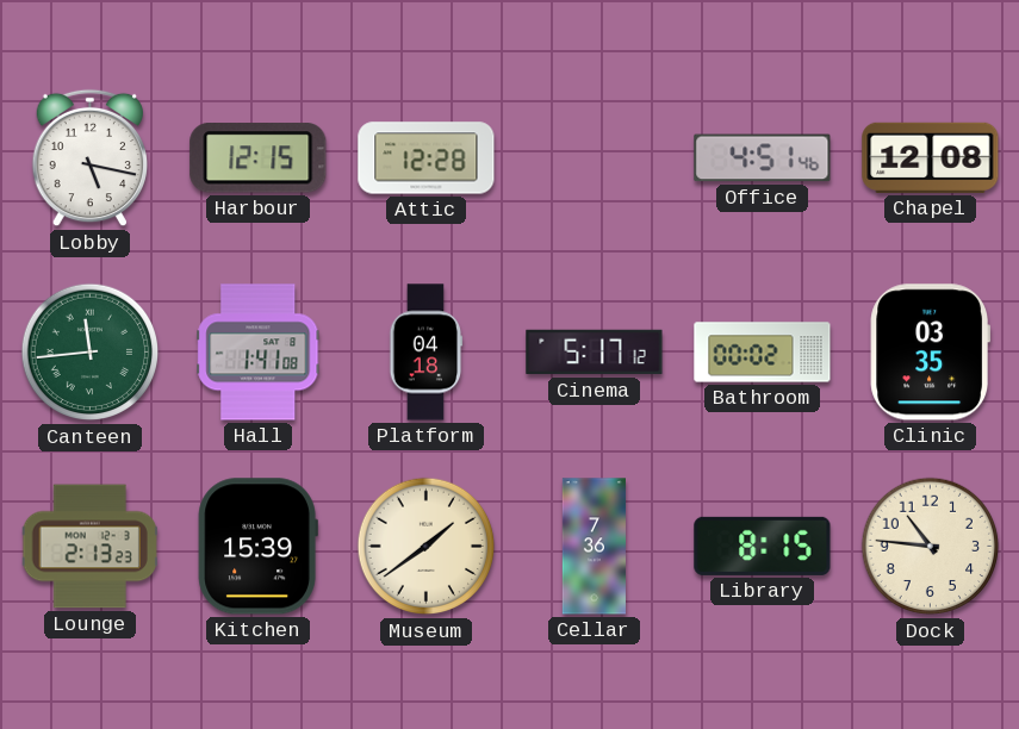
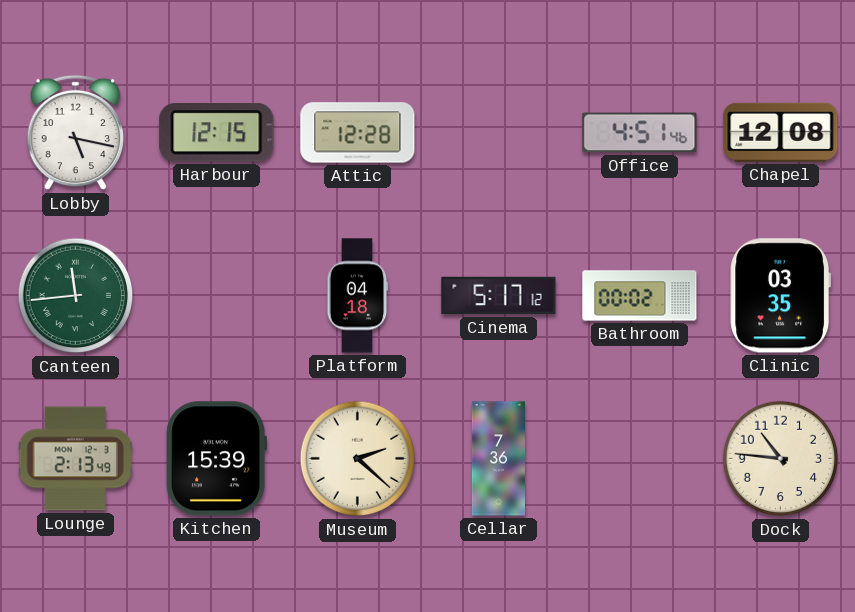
Hall: 1:41 -> none (259, 353)
Lounge: 2:13:23 -> 2:13:49 (75, 459)
Museum: 1:39 -> 2:22 (358, 459)
Library: 8:15 -> none (763, 546)
